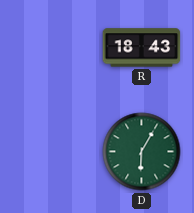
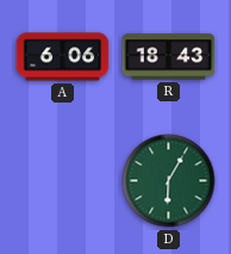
A: none -> 6:06 (63, 57)
